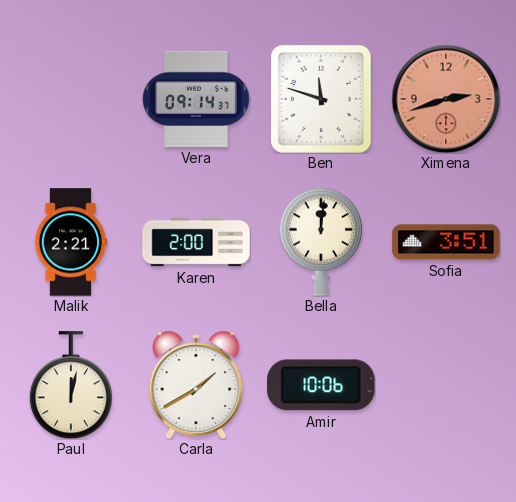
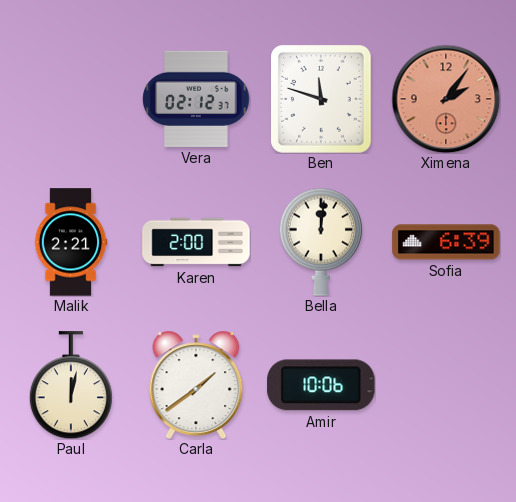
Vera: 09:14 -> 02:12 (196, 99)
Ximena: 2:42 -> 2:06 (446, 99)
Sofia: 3:51 -> 6:39 (446, 242)
Carla: 1:40 -> 1:39 (196, 384)
